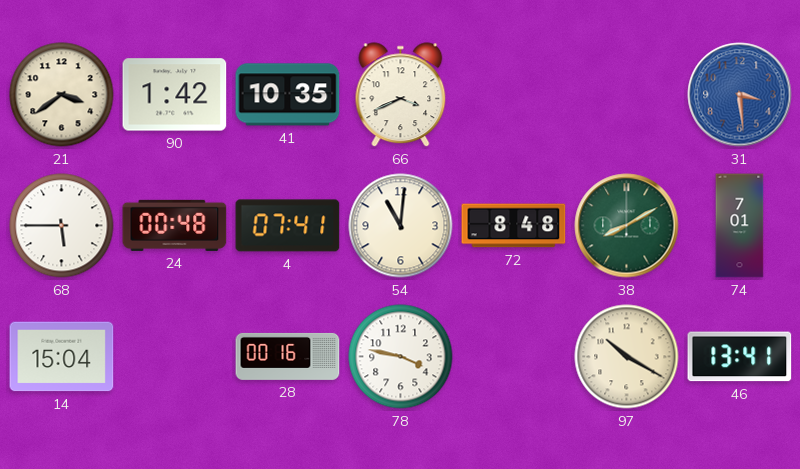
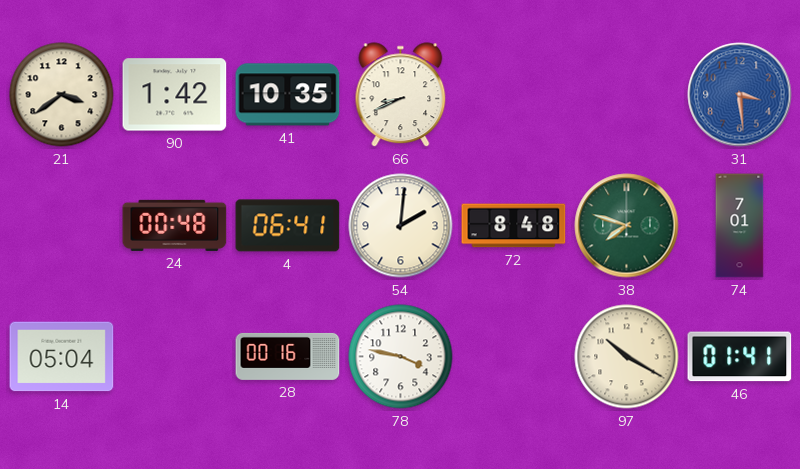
66: 3:41 -> 8:41 (401, 95)
68: 5:45 -> none (62, 226)
4: 07:41 -> 06:41 (288, 226)
54: 11:01 -> 2:01 (401, 226)
38: 8:10 -> 7:48 (627, 226)
14: 15:04 -> 05:04 (62, 357)
46: 13:41 -> 01:41 (740, 357)
